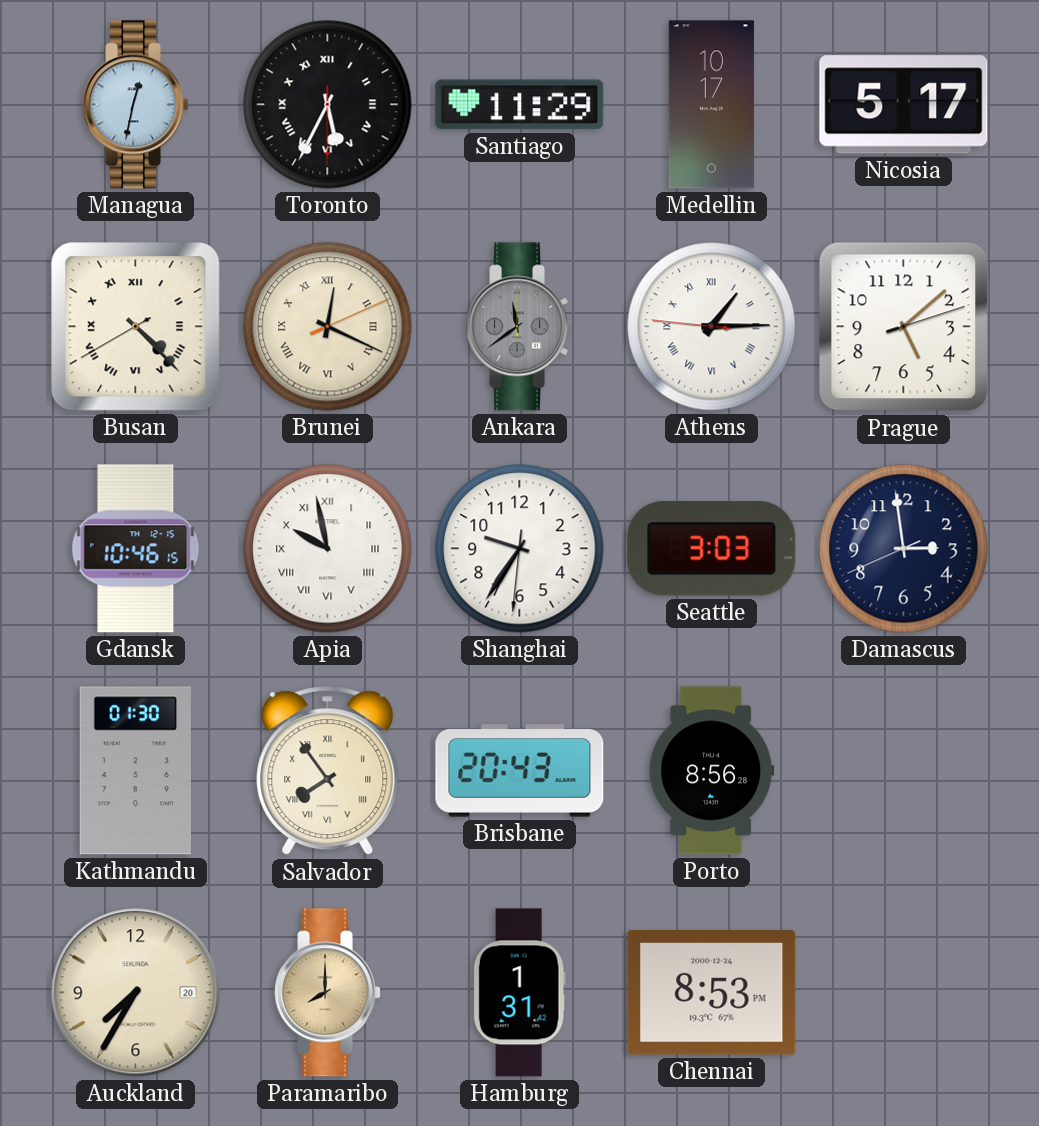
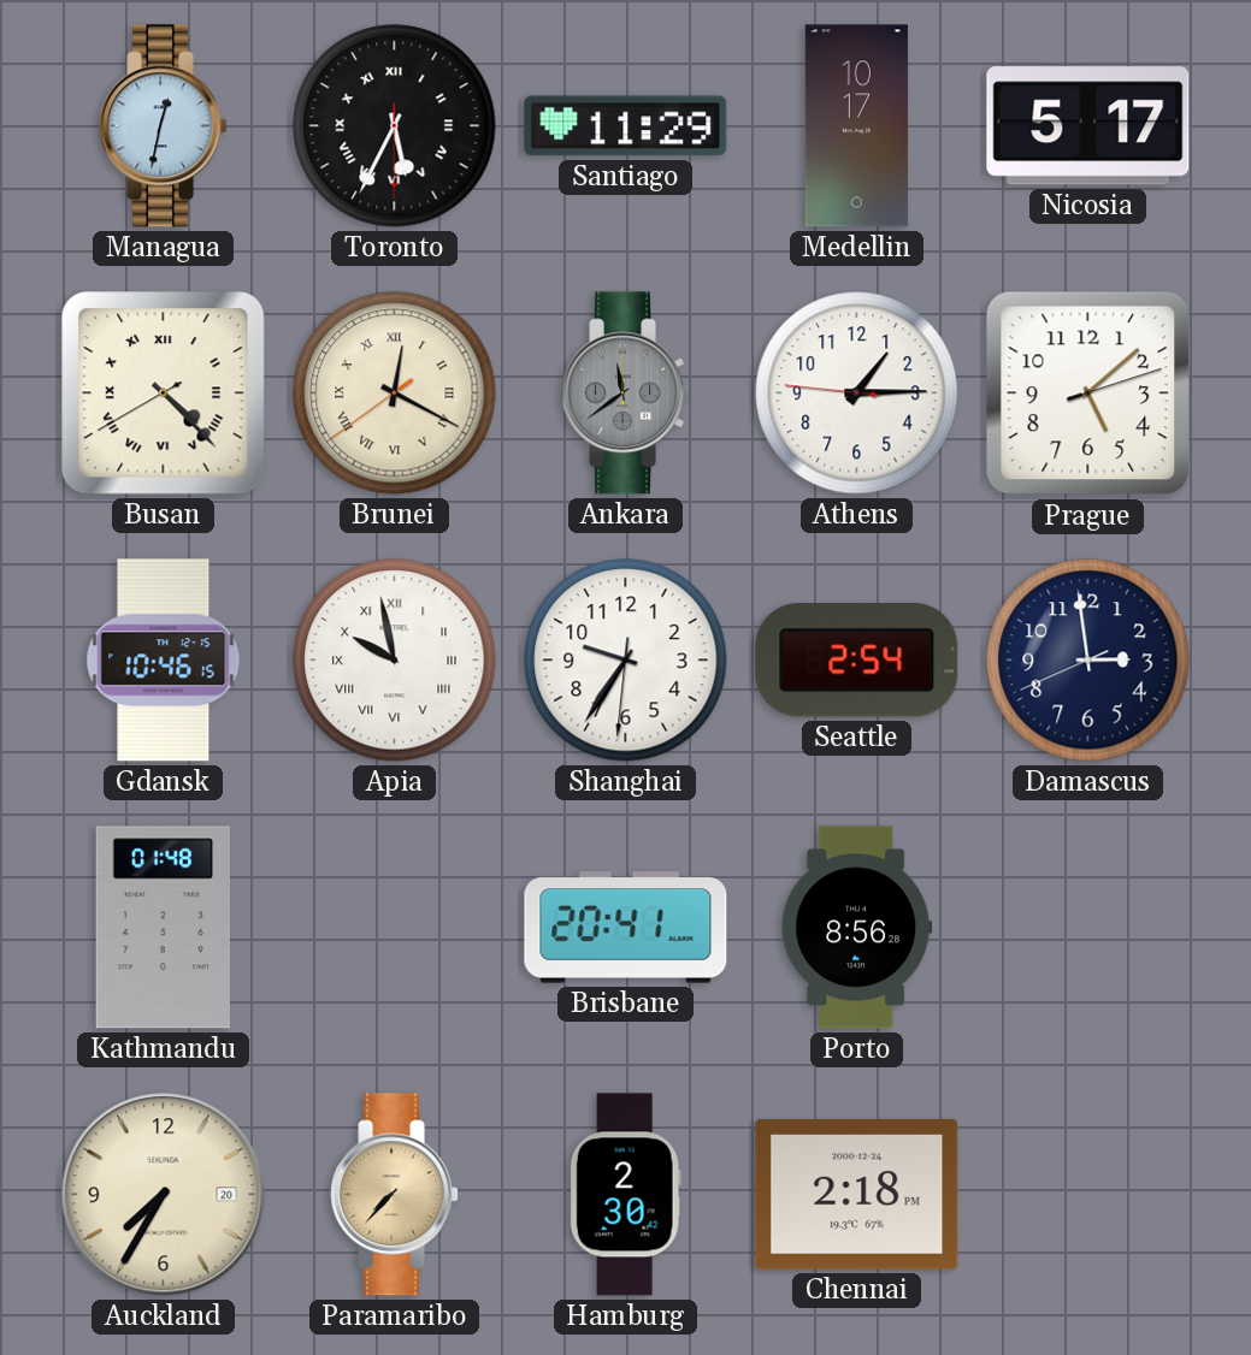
Brunei: 12:19:11 -> 12:19:39 (395, 394)
Athens numerals: Roman -> Arabic (857, 394)
Seattle: 3:03 -> 2:54 (857, 661)
Kathmandu: 01:30 -> 01:48 (163, 928)
Salvador: 7:54 -> none (328, 771)
Brisbane: 20:43 -> 20:41 (626, 928)
Paramaribo: 8:00 -> 7:37 (395, 1195)
Hamburg: 1:31 -> 2:30 (625, 1195)
Chennai: 8:53 -> 2:18 (857, 1195)
